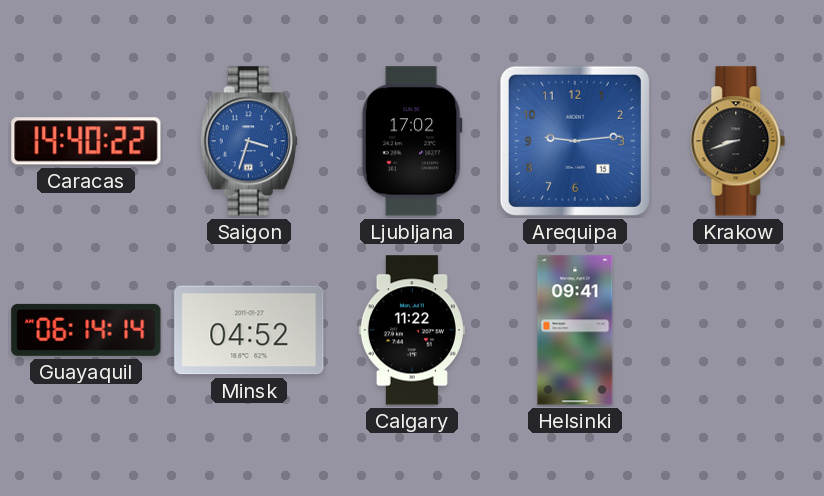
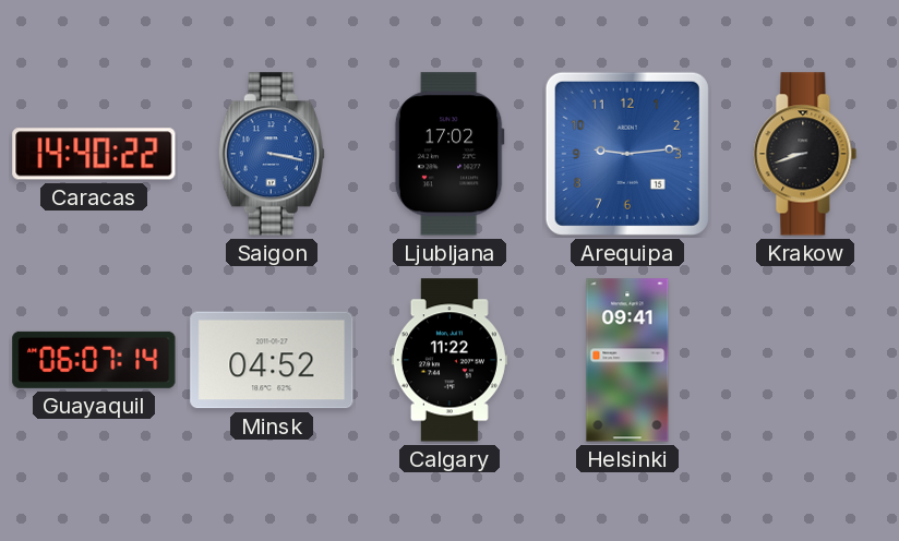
Saigon: 3:33 -> 3:17 (272, 154)
Guayaquil: 06:14 -> 06:07 (94, 360)
